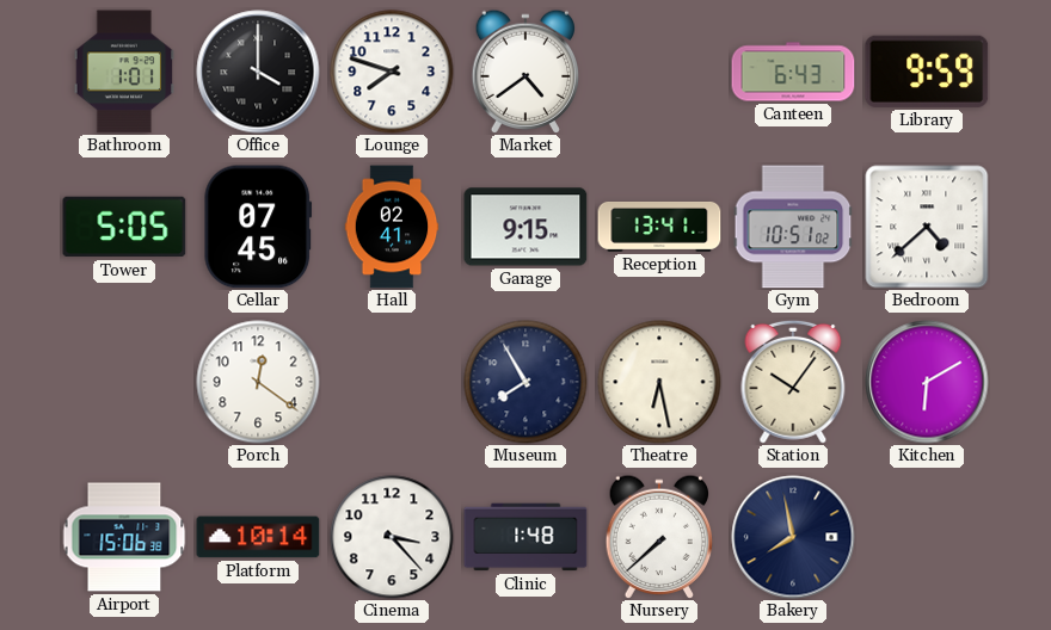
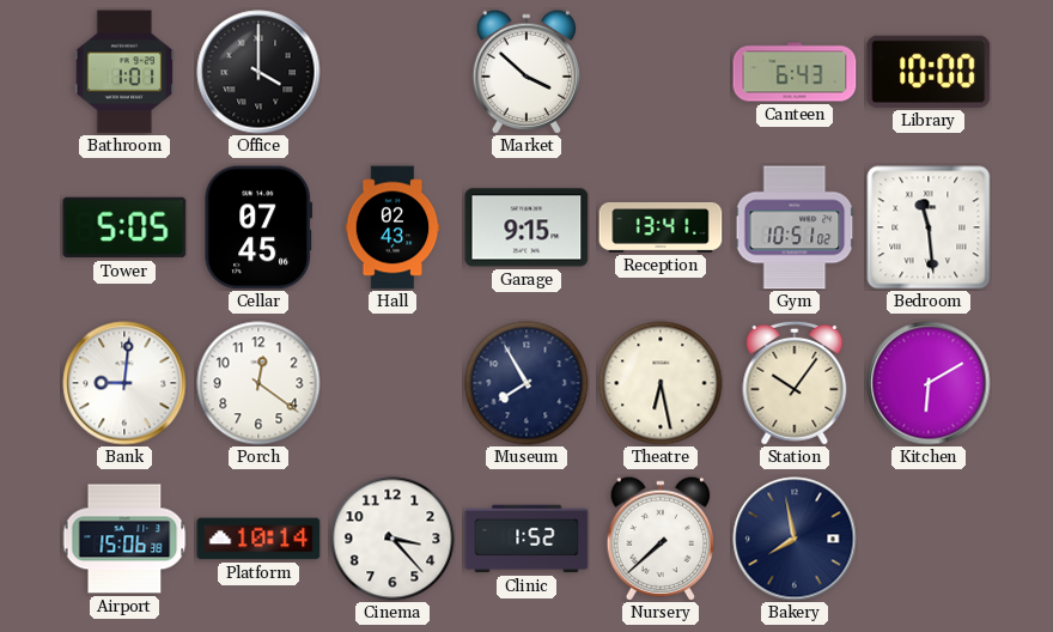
Lounge: 7:48 -> none (392, 72)
Market: 4:39 -> 3:52 (526, 71)
Library: 9:59 -> 10:00 (929, 72)
Hall: 02:41 -> 02:43 (392, 227)
Bedroom: 4:38 -> 11:29 (929, 227)
Bank: none -> 9:01 (124, 383)
Clinic: 1:48 -> 1:52 (526, 539)
